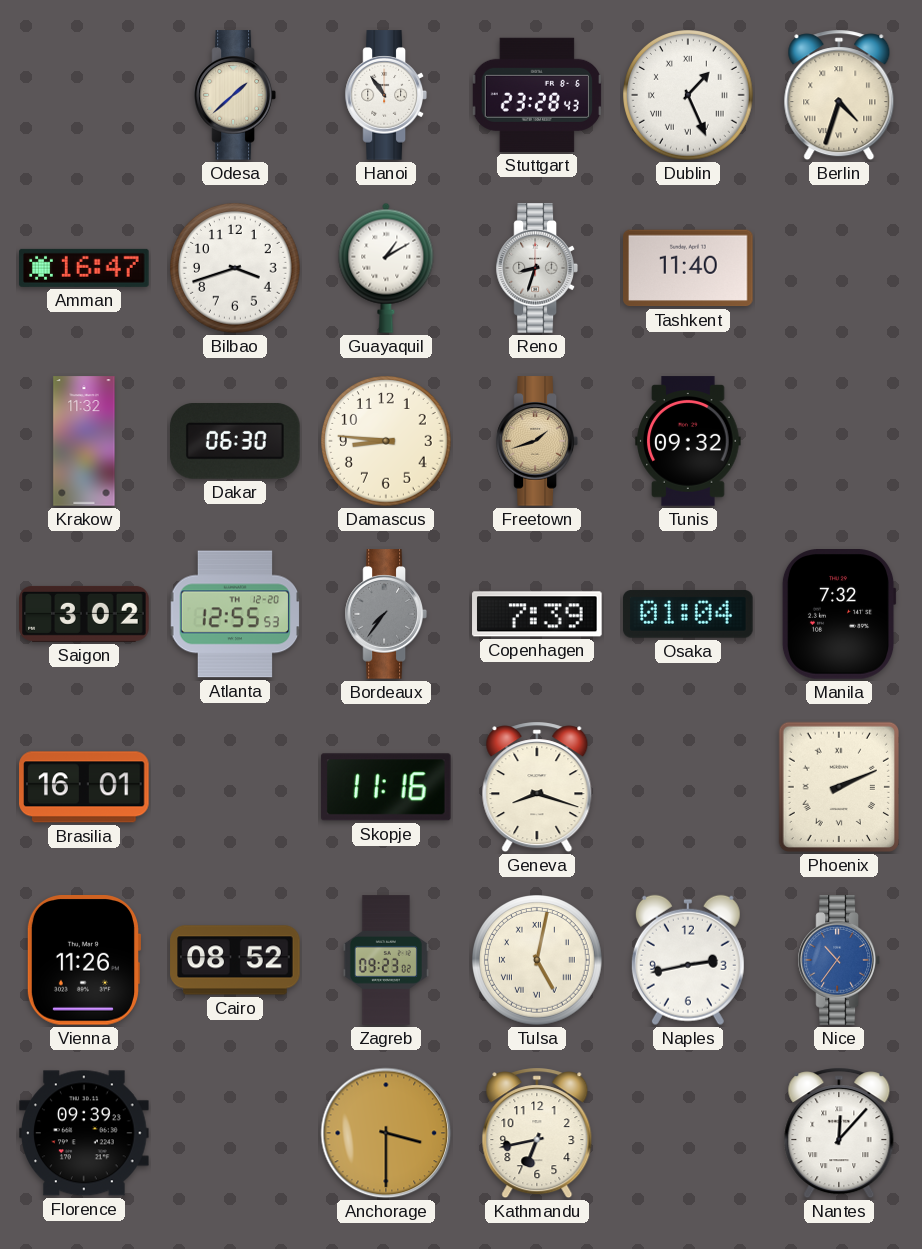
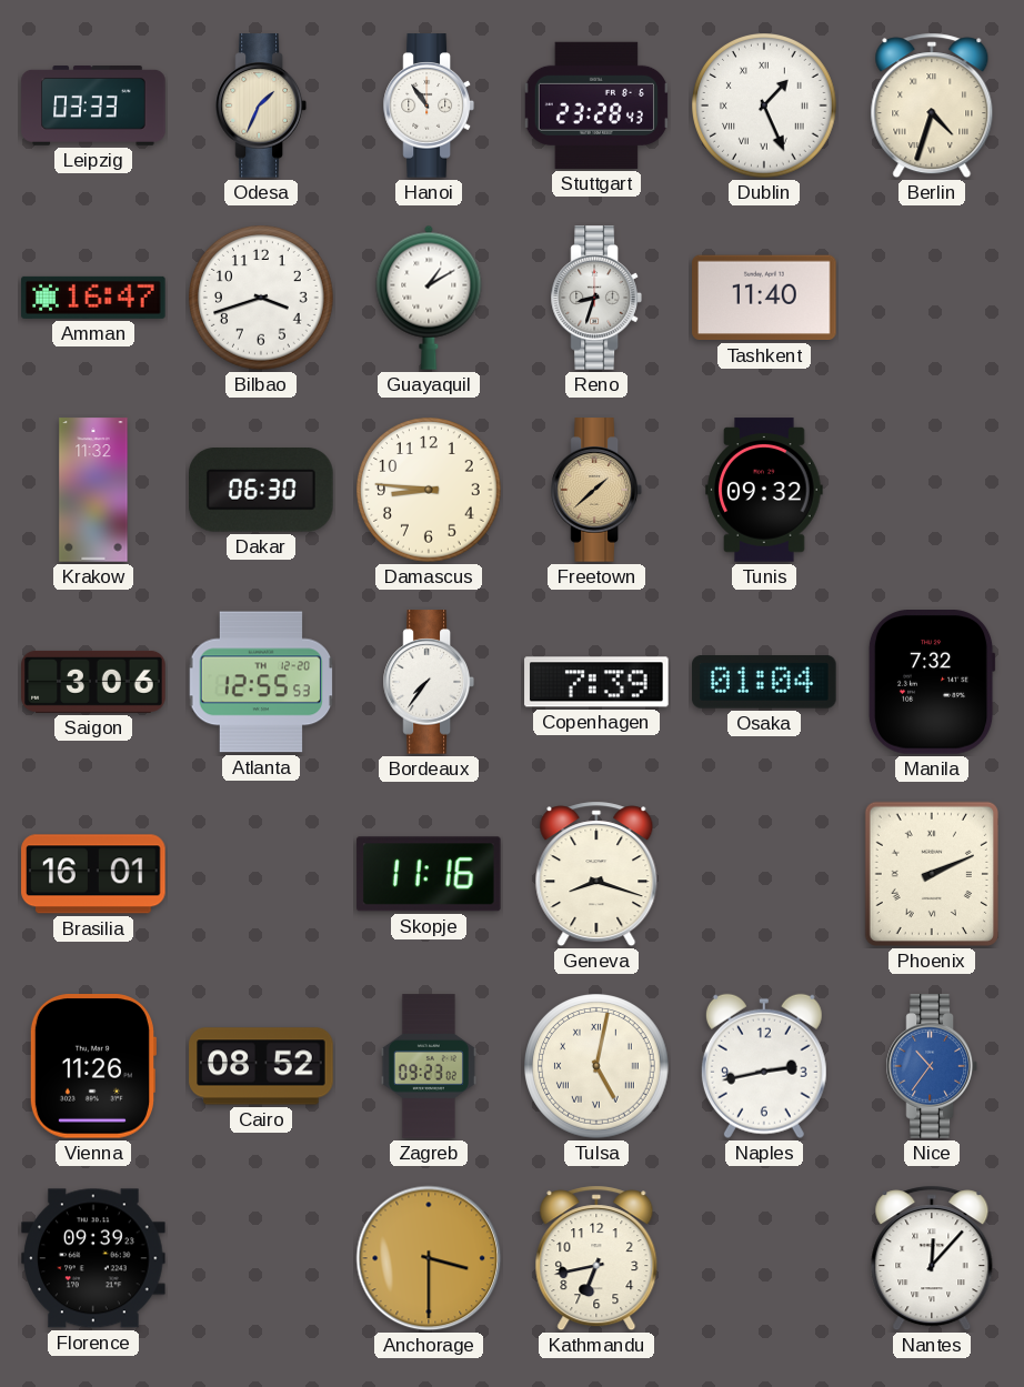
Leipzig: none -> 03:33 (93, 107)
Odesa: 1:38 -> 1:34 (261, 105)
Freetown: 1:42 -> 1:38 (596, 490)
Saigon: 3:02 -> 3:06 (93, 682)
Bordeaux dial: grey -> white (429, 682)
